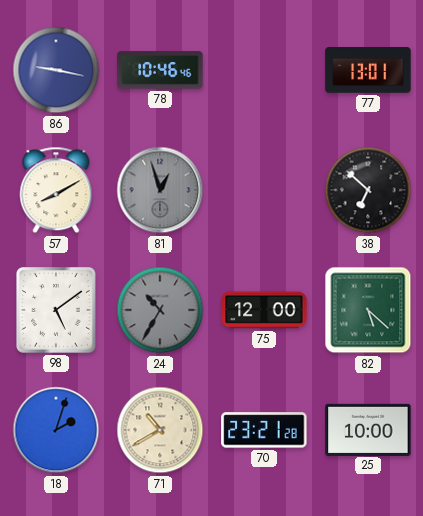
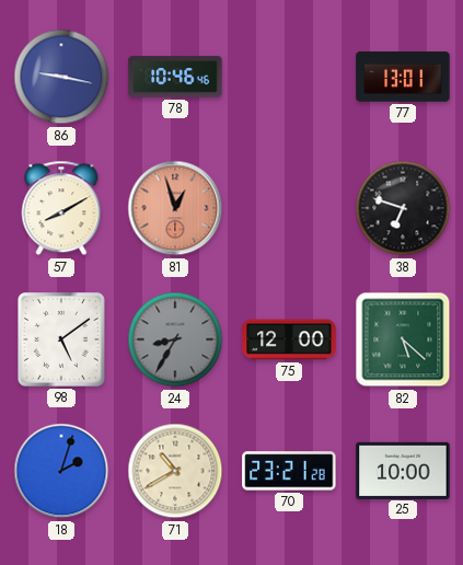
81 dial: grey -> salmon (175, 208)
38: 6:52 -> 6:48 (403, 208)
24: 10:35 -> 8:35 (175, 339)
